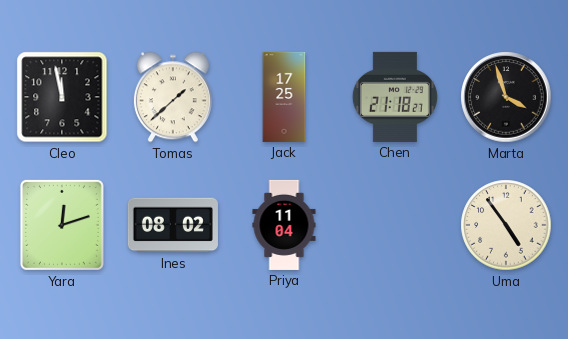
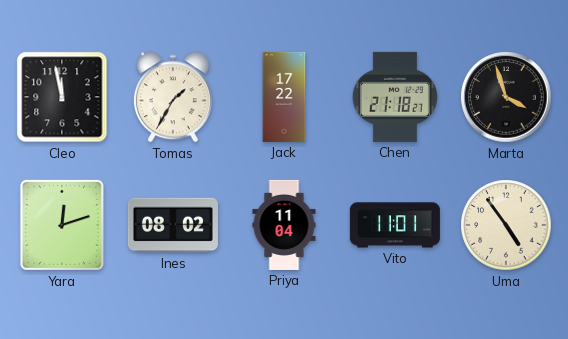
Tomas: 1:38 -> 1:35 (173, 97)
Jack: 17:25 -> 17:22 (284, 97)
Vito: none -> 11:01 (395, 225)
